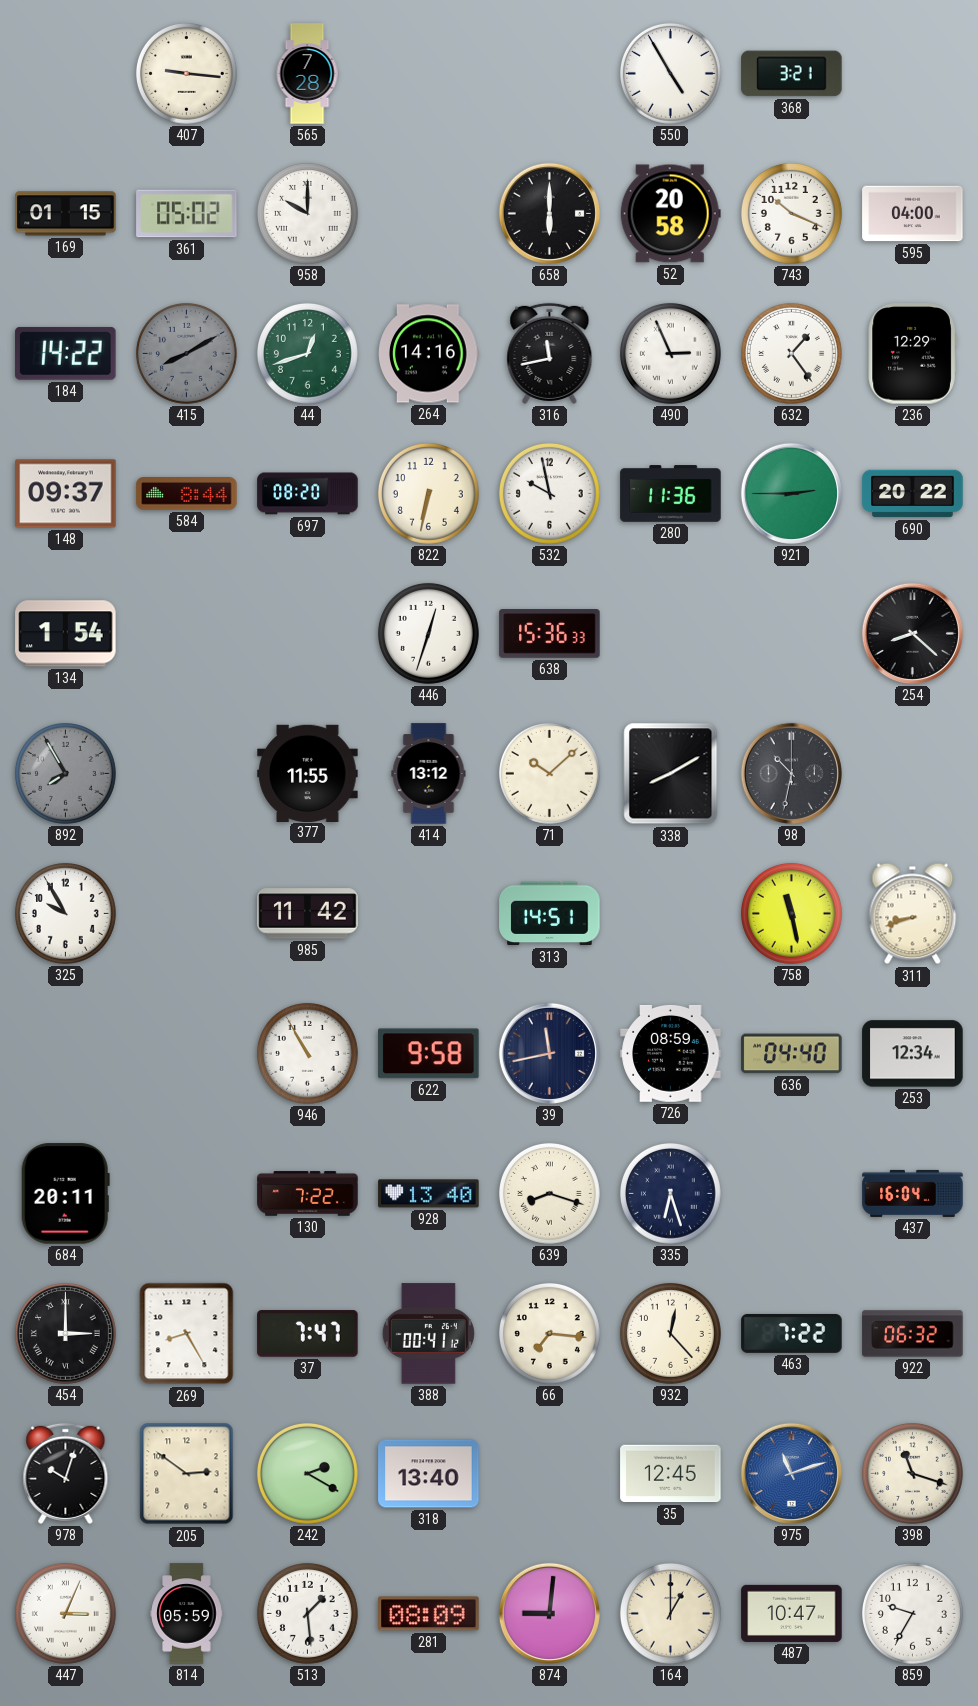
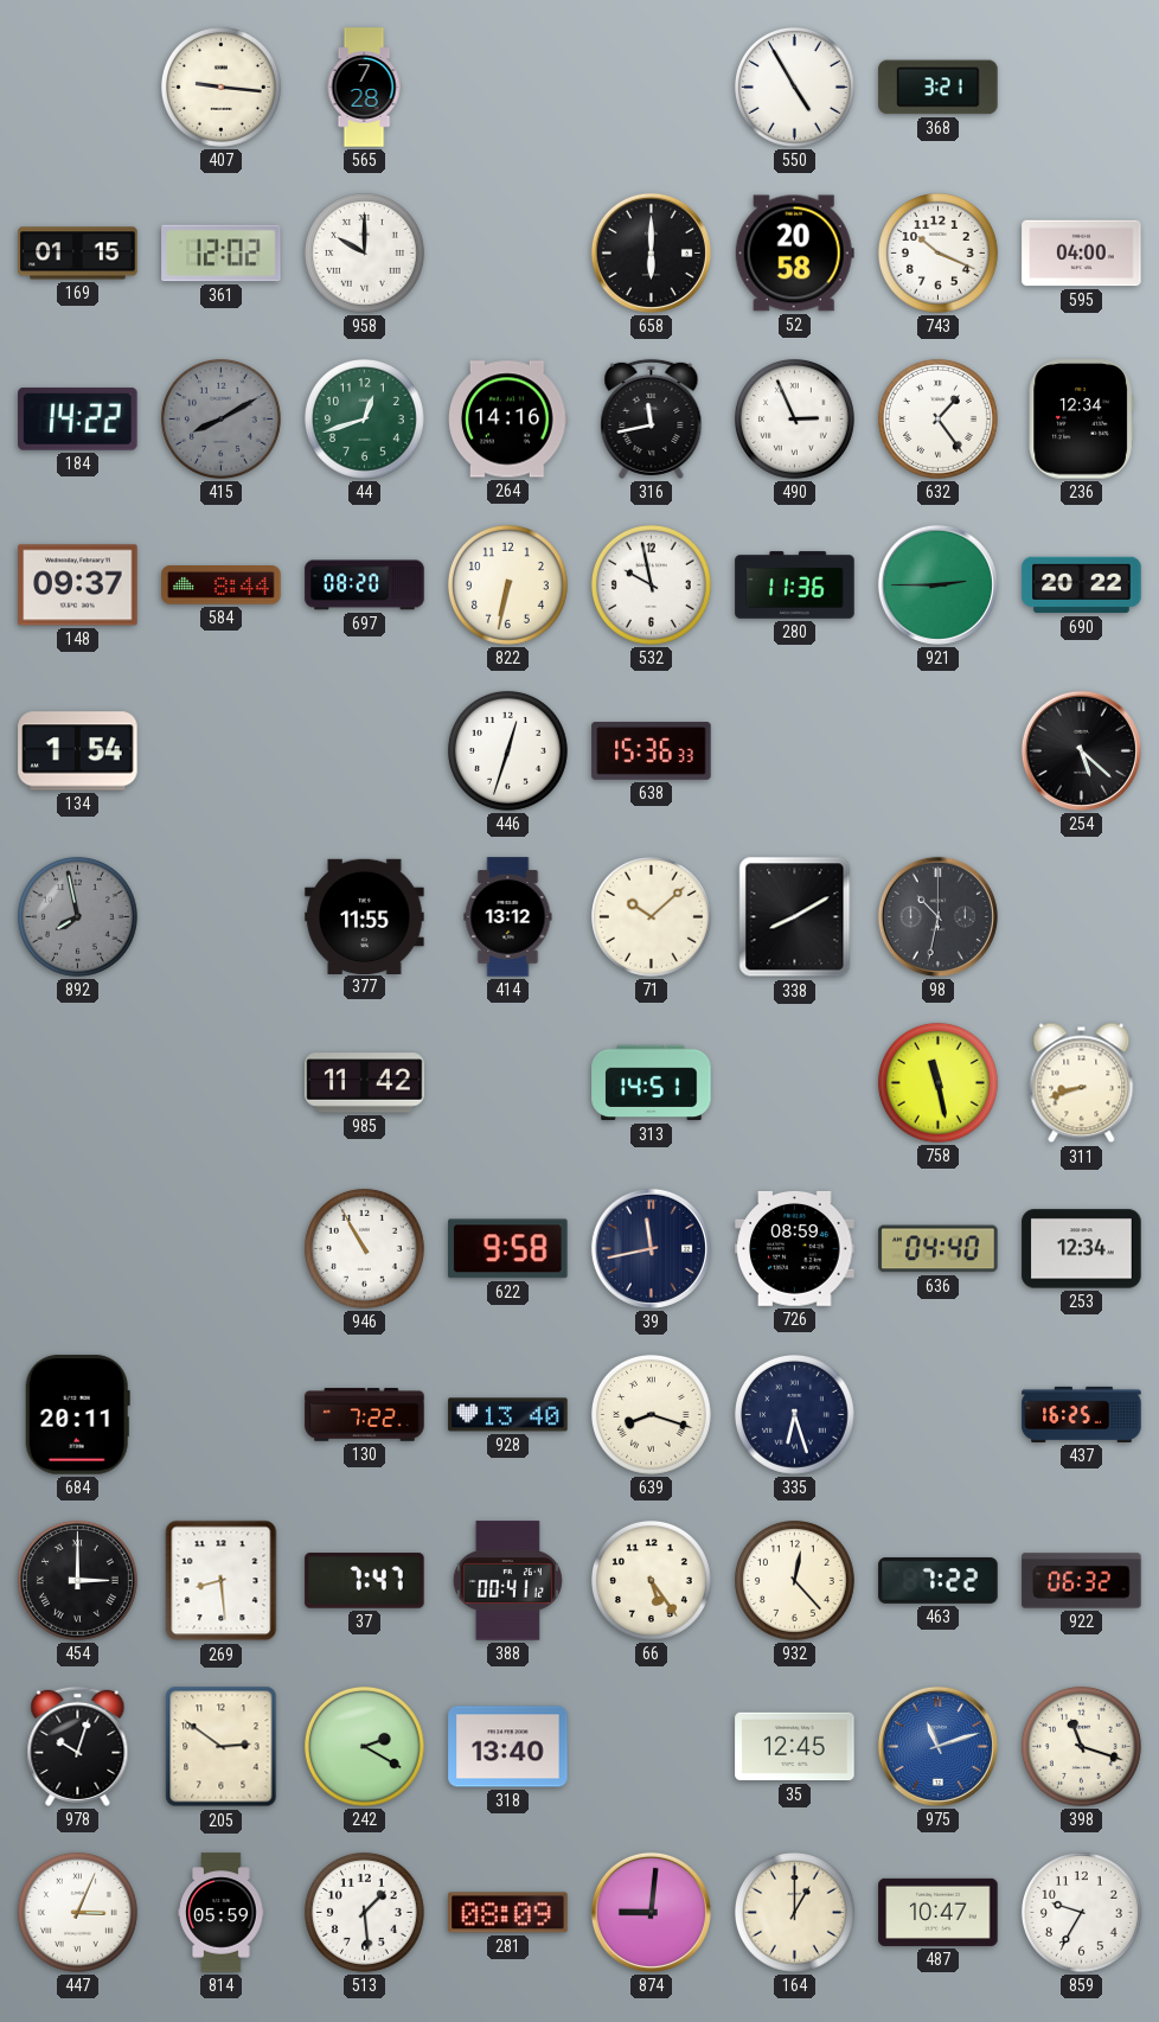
361: 05:02 -> 12:02 (222, 254)
236: 12:29 -> 12:34 (1081, 420)
254: 8:22 -> 5:22 (1081, 750)
892: 7:55 -> 7:58 (77, 916)
325: 9:55 -> none (65, 913)
437: 16:04 -> 16:25 (1082, 1414)
269: 8:25 -> 8:29 (222, 1581)
66: 7:16 -> 5:24 (651, 1580)
